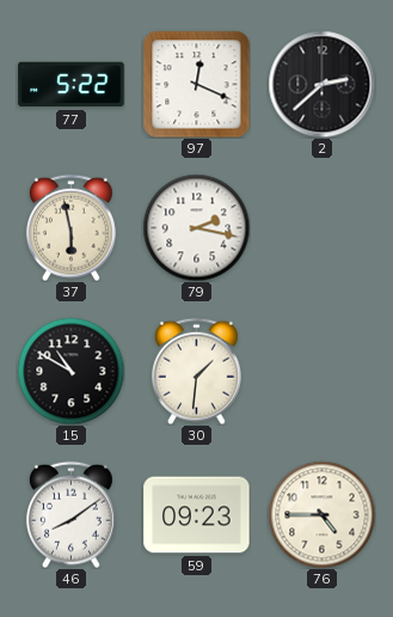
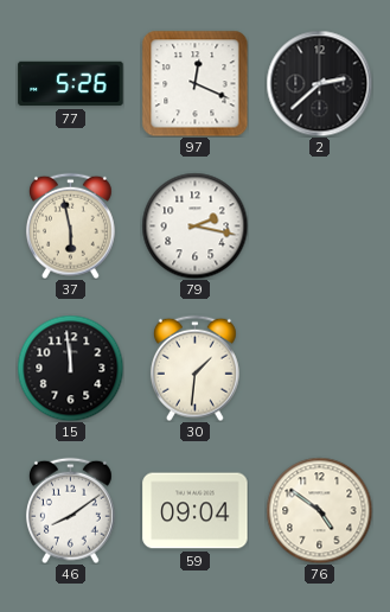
77: 5:22 -> 5:26 (71, 84)
15: 10:50 -> 11:59 (70, 368)
59: 09:23 -> 09:04 (196, 511)
76: 4:45 -> 4:51 (319, 510)
